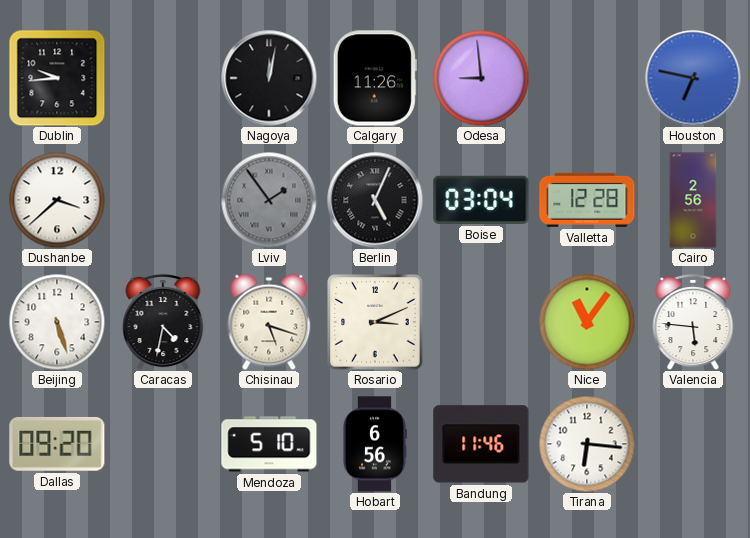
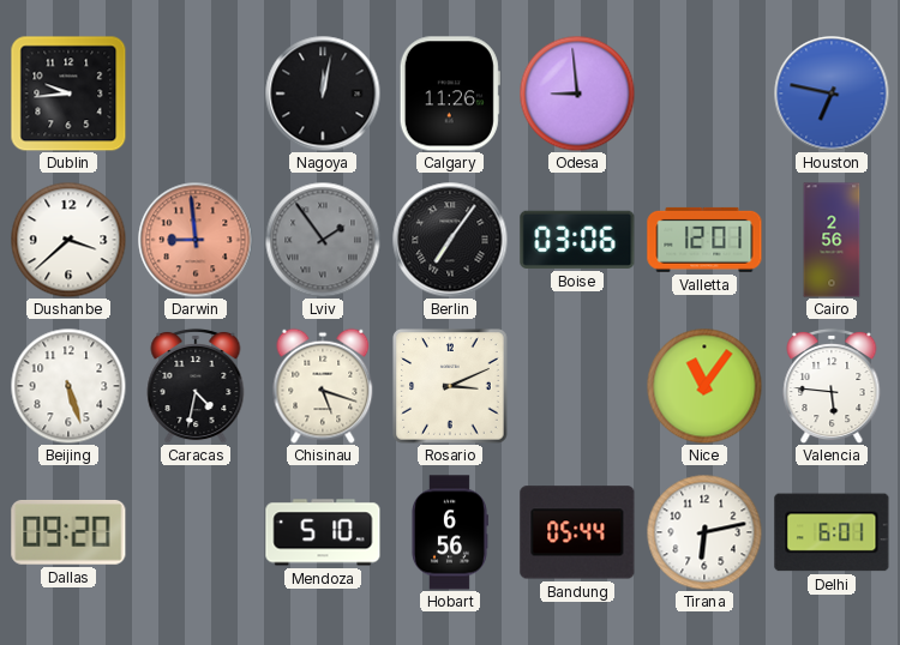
Darwin: none -> 8:59 (196, 240)
Berlin: 5:04 -> 7:06 (450, 240)
Boise: 03:04 -> 03:06 (577, 240)
Valletta: 12:28 -> 12:01 (704, 240)
Bandung: 11:46 -> 05:44 (577, 532)
Tirana: 6:16 -> 6:13 (704, 532)
Delhi: none -> 6:01 (832, 532)
